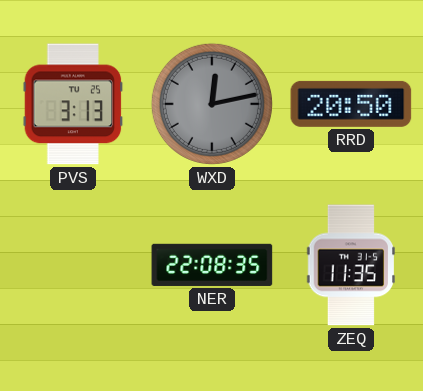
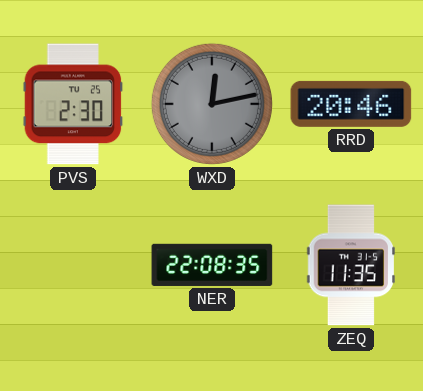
PVS: 3:13 -> 2:30 (73, 104)
RRD: 20:50 -> 20:46 (351, 104)
